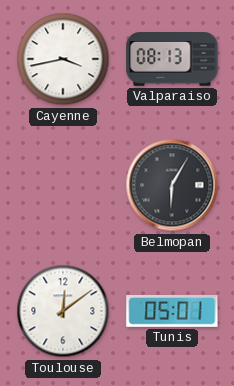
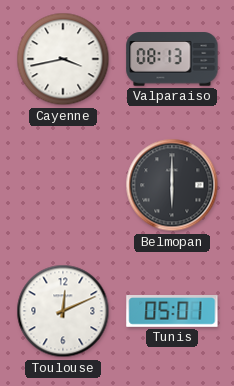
Belmopan: 6:05 -> 6:00 (172, 185)
Toulouse: 12:09 -> 12:11 (63, 311)
